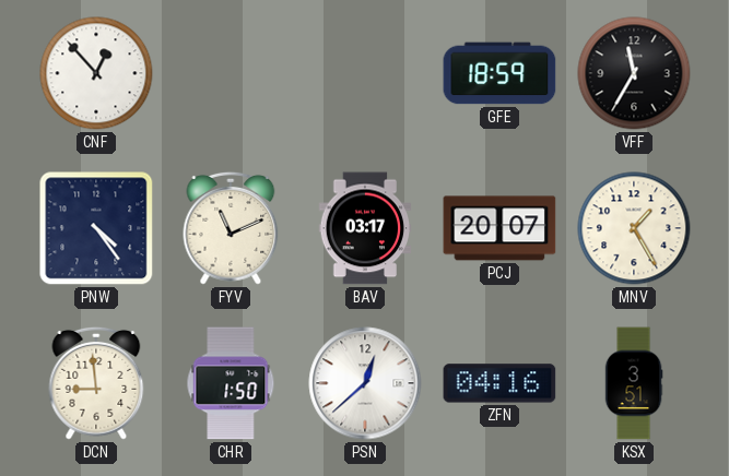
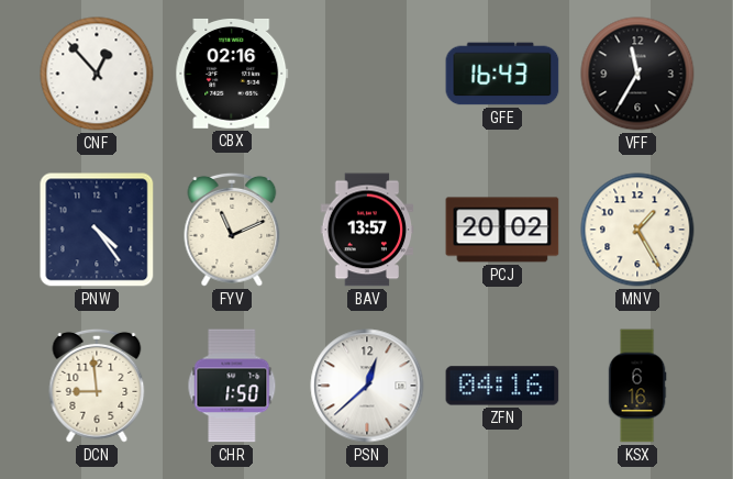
CBX: none -> 02:16 (232, 74)
GFE: 18:59 -> 16:43 (502, 74)
BAV: 03:17 -> 13:57 (367, 230)
PCJ: 20:07 -> 20:02 (502, 230)
KSX: 3:51 -> 6:16 (637, 386)
